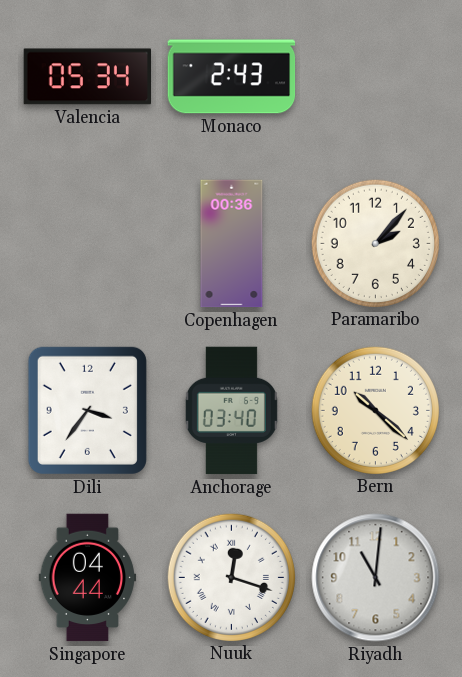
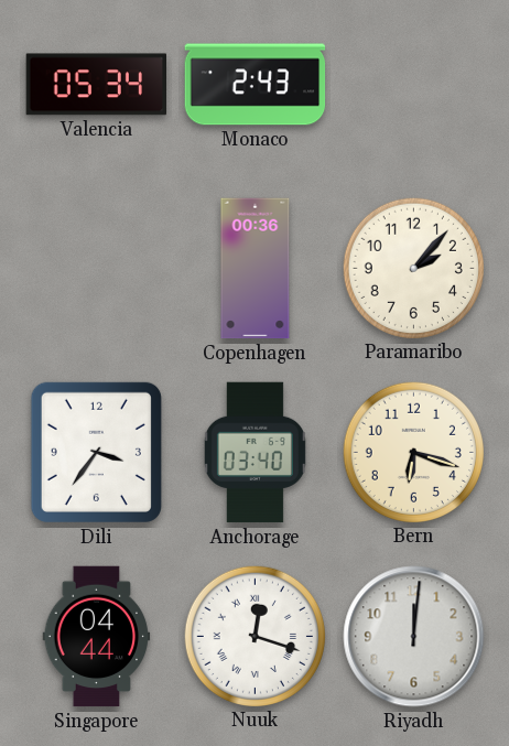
Bern: 10:22 -> 6:18 (413, 452)
Riyadh: 11:01 -> 12:01 (414, 637)
